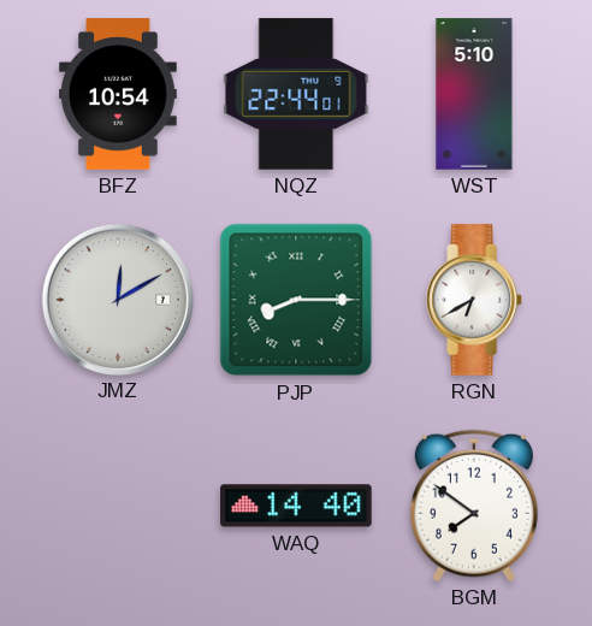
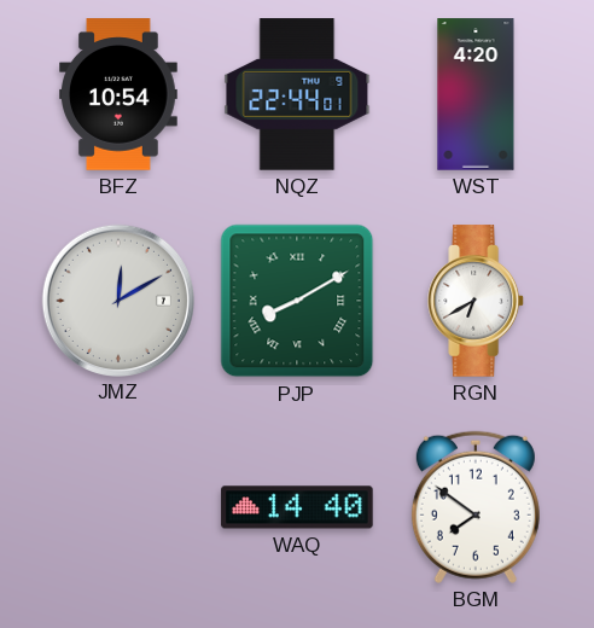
WST: 5:10 -> 4:20 (476, 94)
PJP: 8:15 -> 8:10 (297, 301)
